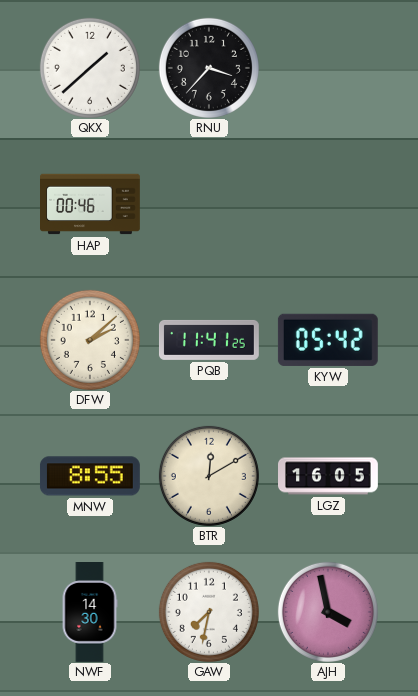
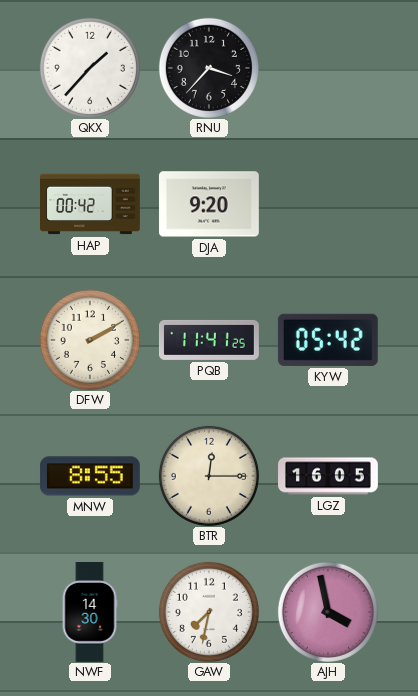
QKX: 1:38 -> 1:37 (90, 68)
HAP: 00:46 -> 00:42 (91, 204)
DJA: none -> 9:20 (209, 204)
DFW: 2:08 -> 2:10 (90, 340)
BTR: 12:10 -> 12:15 (209, 476)
